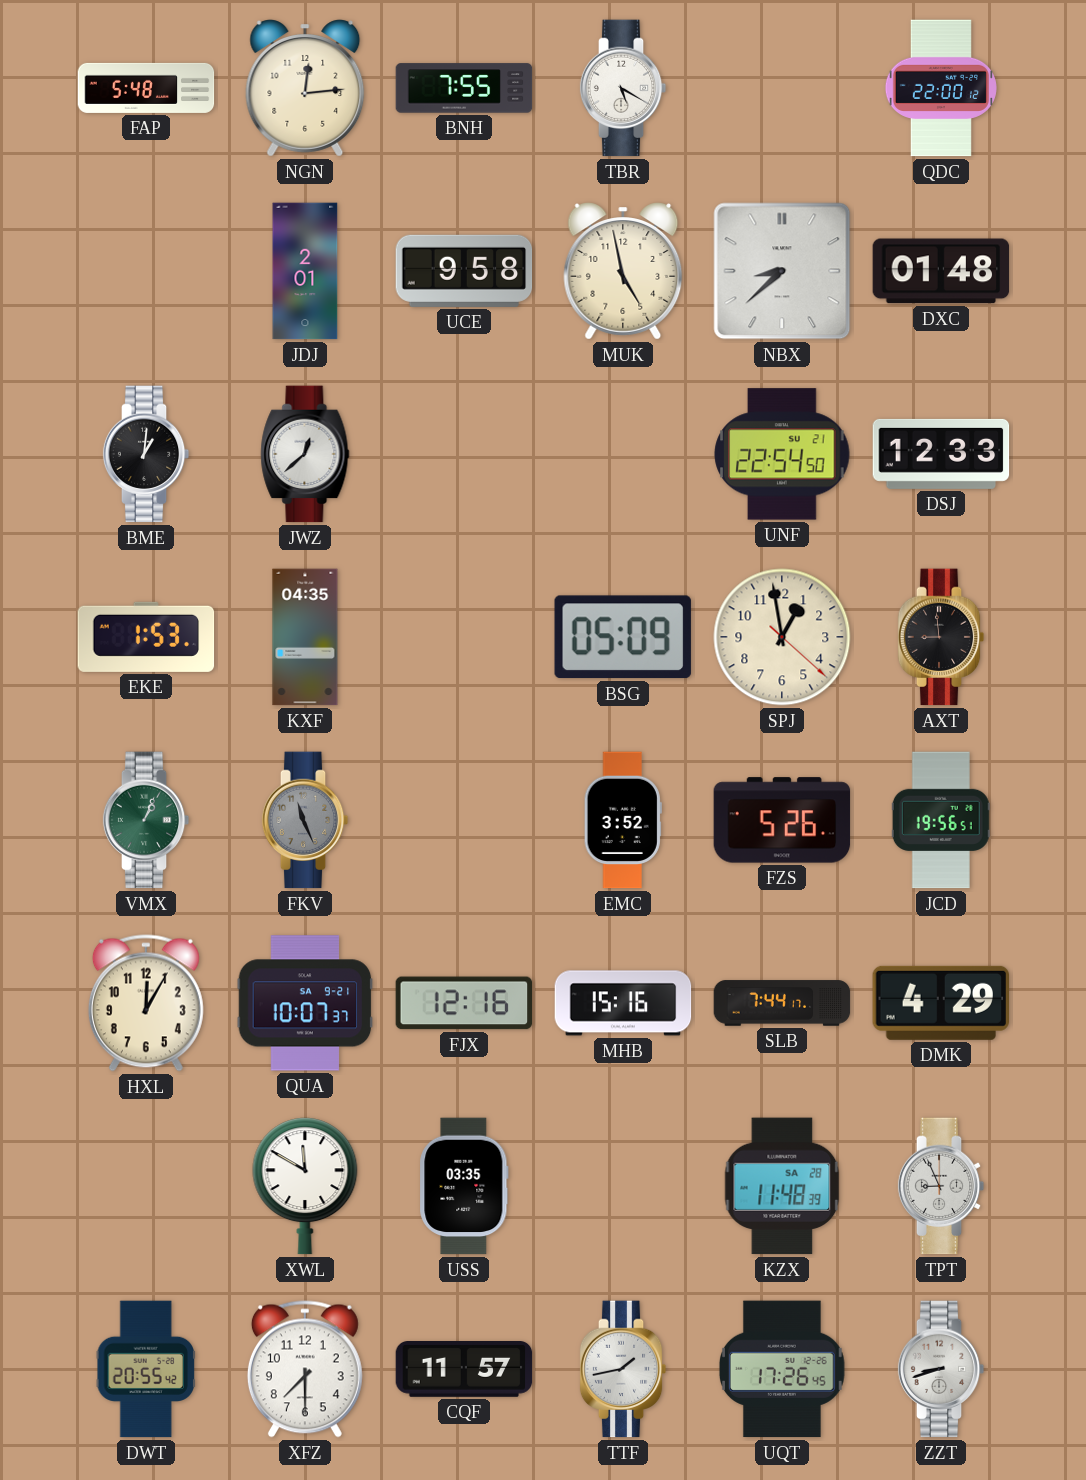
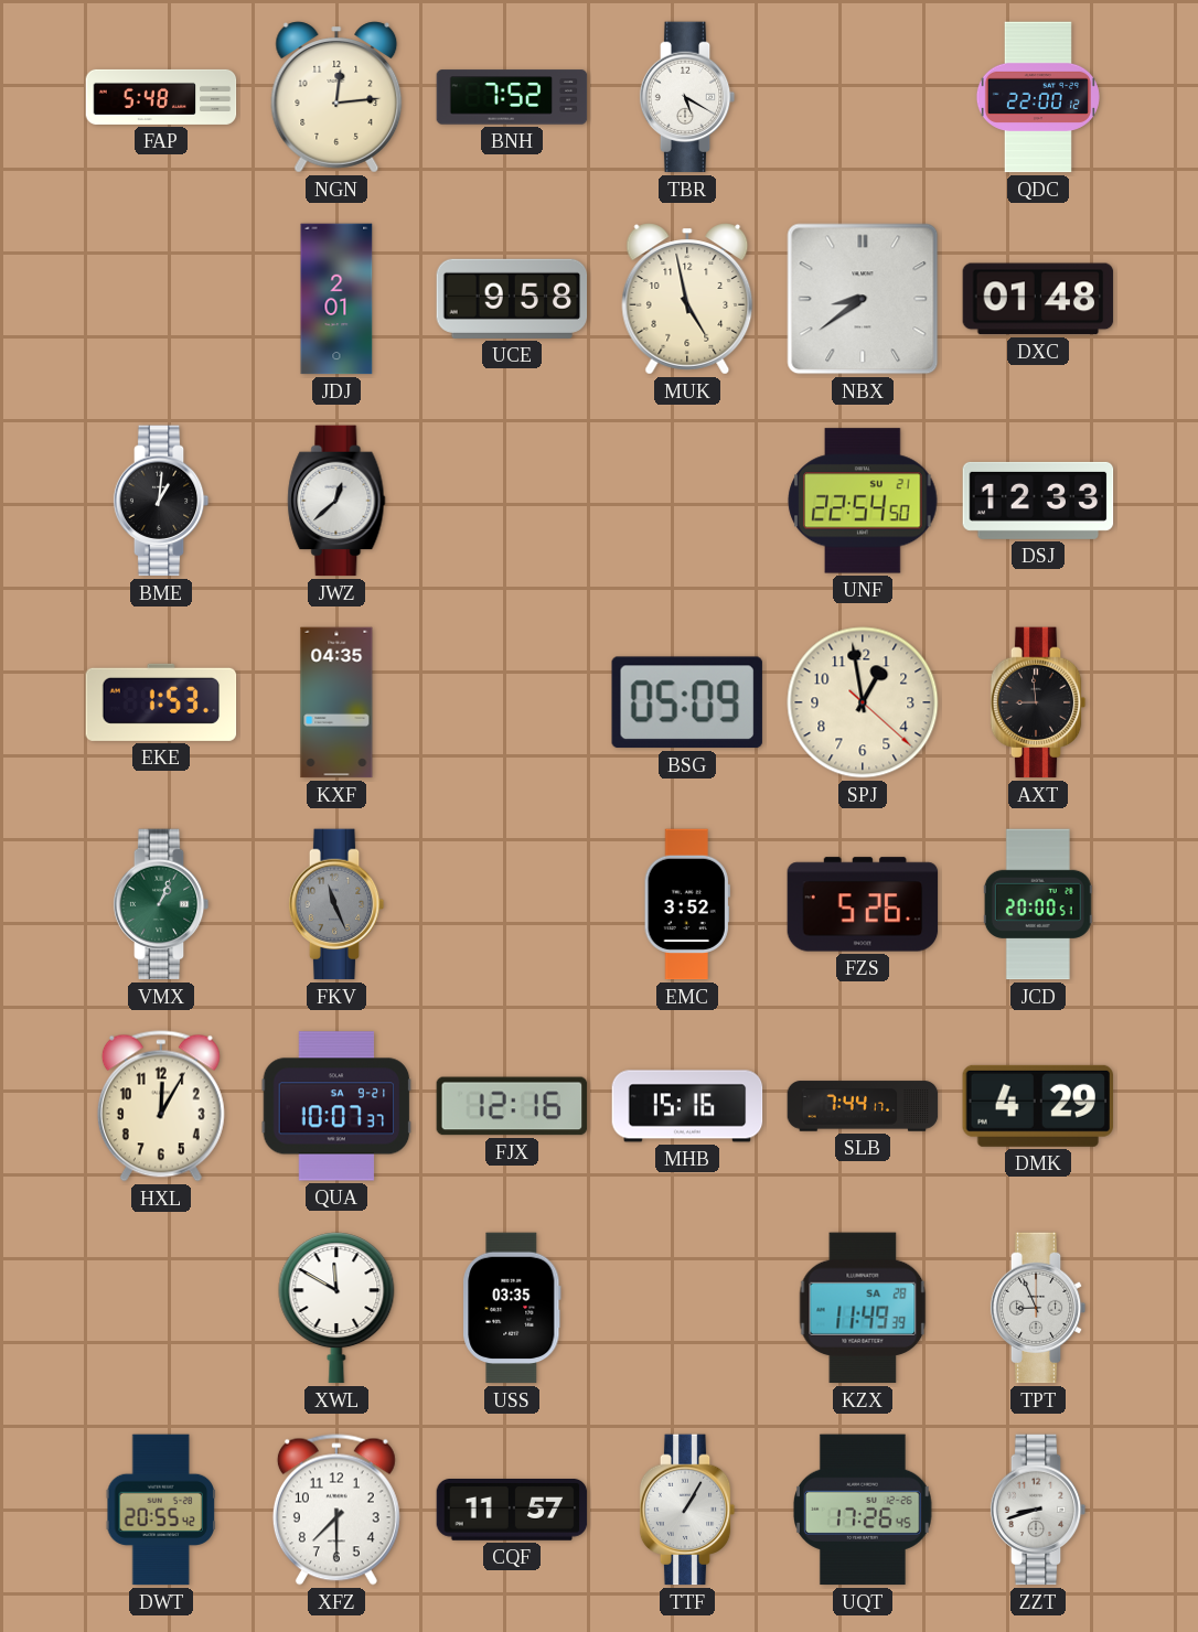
BNH: 7:55 -> 7:52 (512, 97)
NBX: 8:38 -> 8:39 (863, 299)
JCD: 19:56 -> 20:00 (1038, 904)
KZX: 11:48 -> 11:49 (863, 1308)
TTF: 1:43 -> 1:05 (687, 1510)
